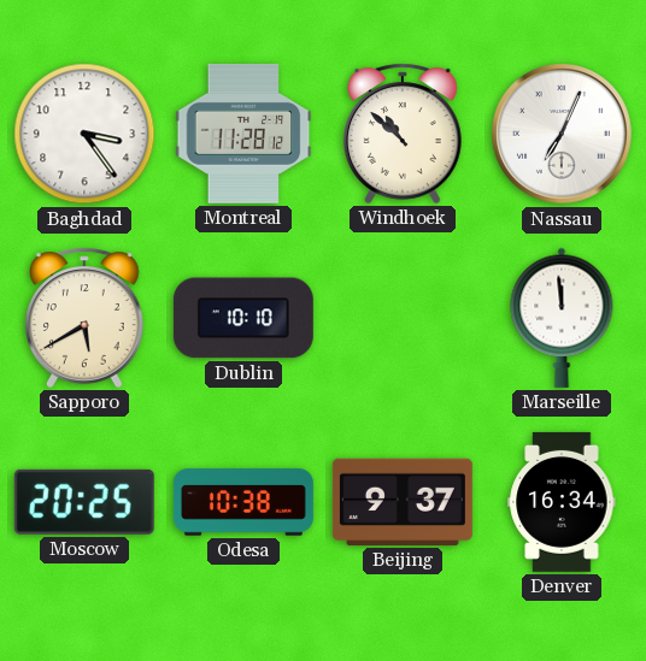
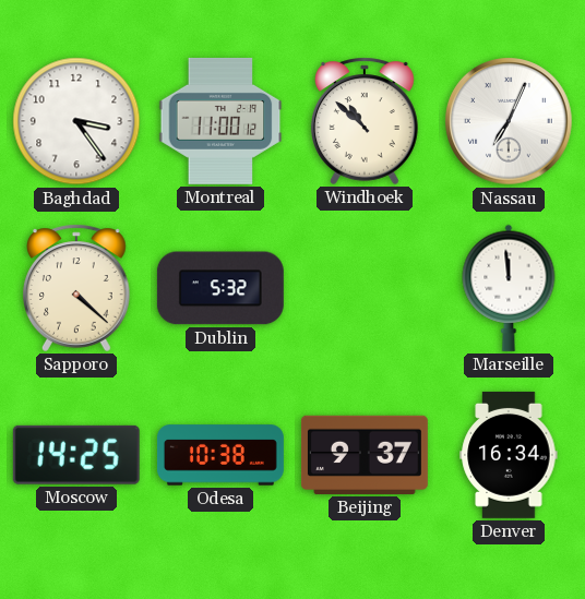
Montreal: 11:28 -> 11:00 (220, 121)
Sapporo: 5:40 -> 4:22 (77, 288)
Dublin: 10:10 -> 5:32 (220, 288)
Moscow: 20:25 -> 14:25 (76, 455)
